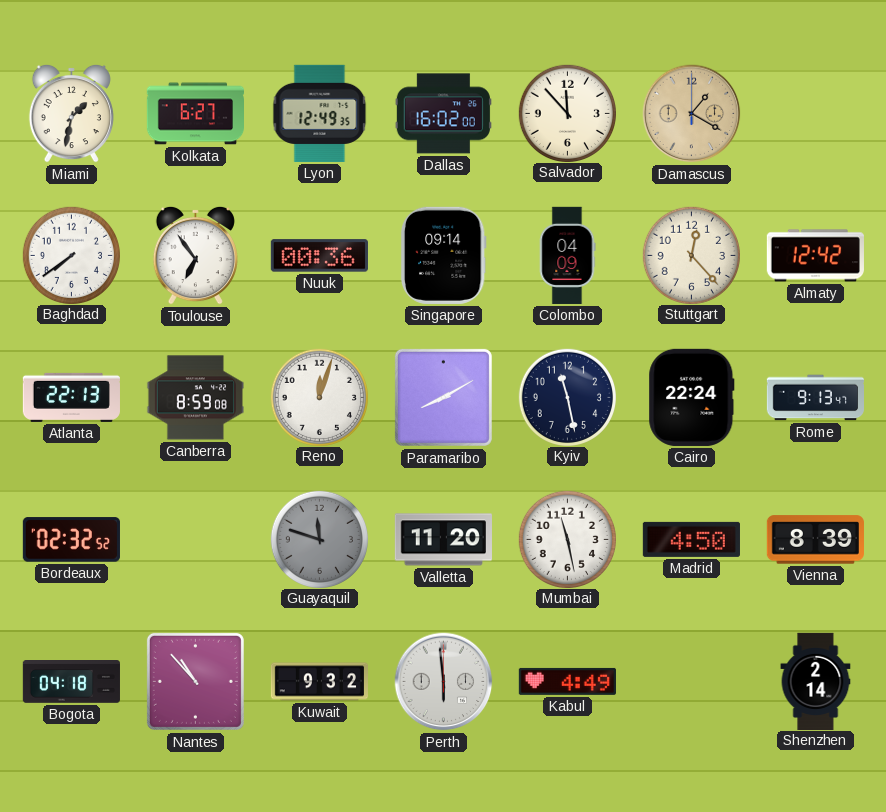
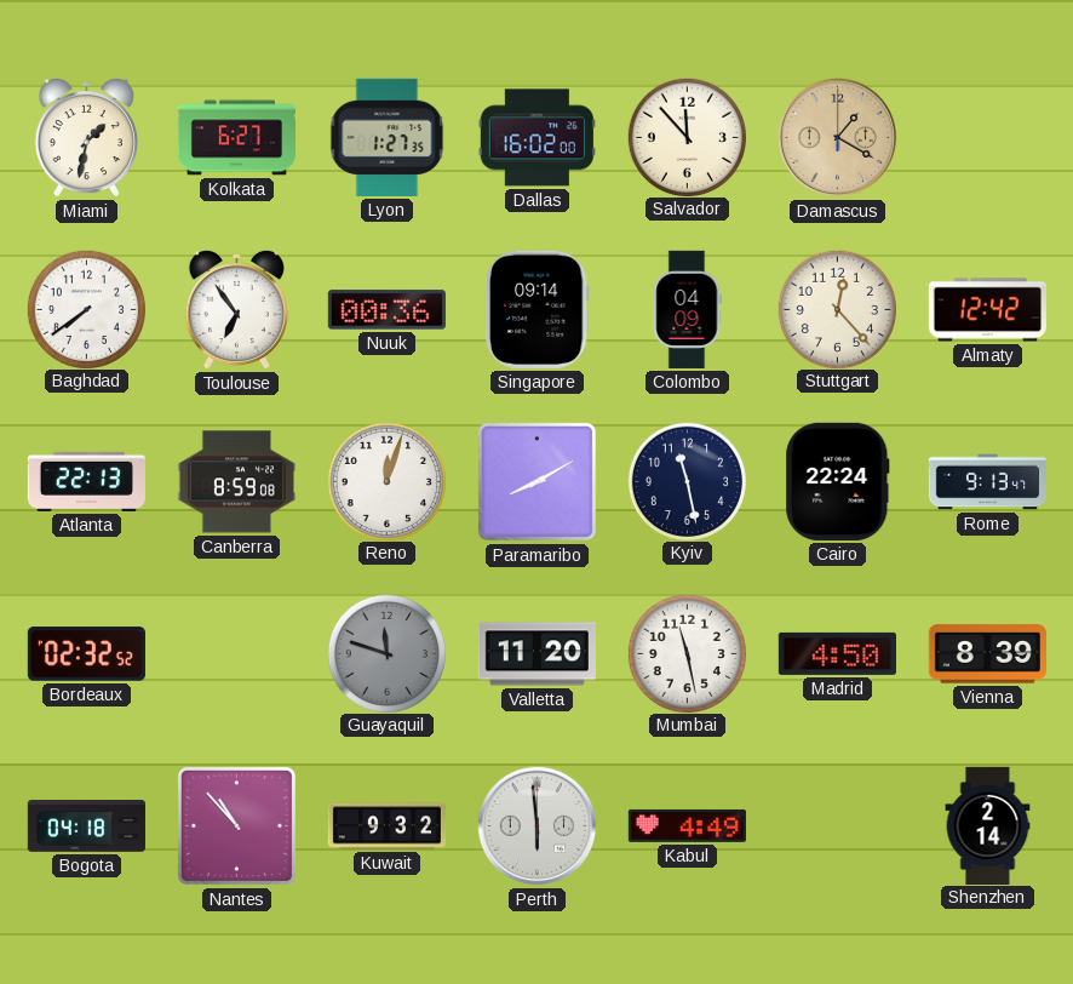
Lyon: 12:49 -> 1:27 (388, 137)
